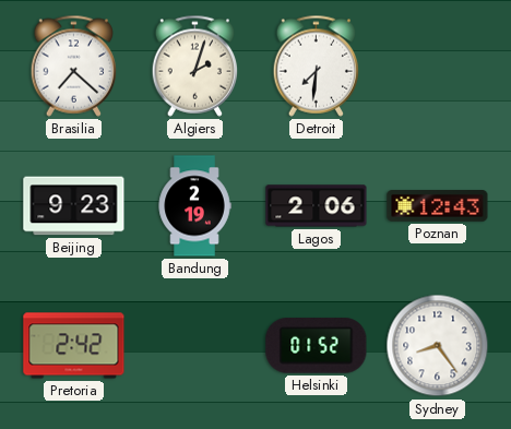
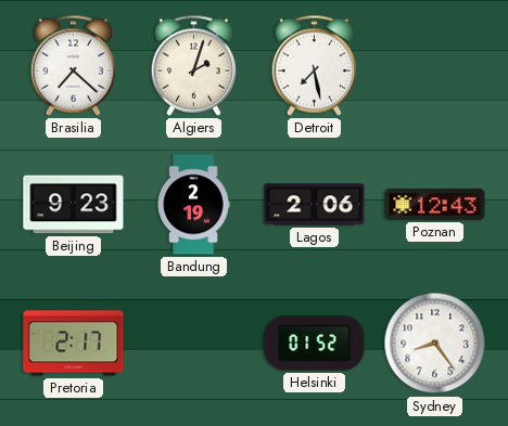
Detroit: 7:31 -> 7:28 (315, 65)
Pretoria: 2:42 -> 2:17 (74, 344)
